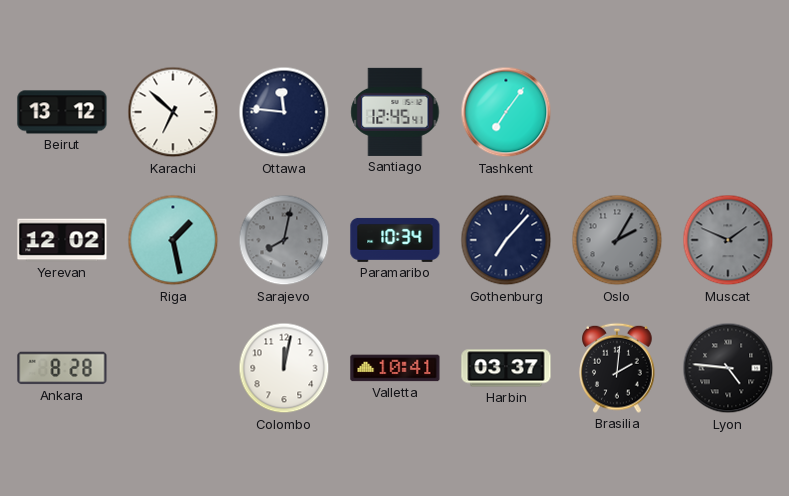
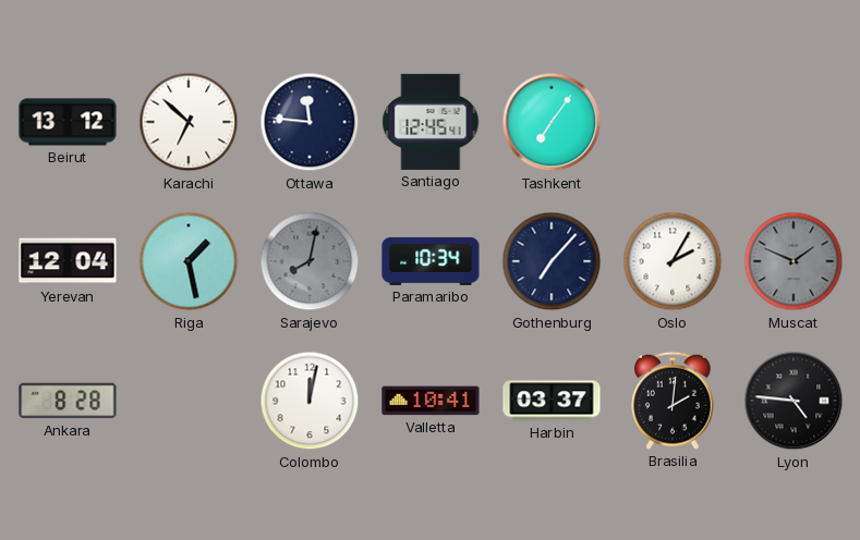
Yerevan: 12:02 -> 12:04 (68, 261)
Oslo dial: grey -> white (673, 261)
